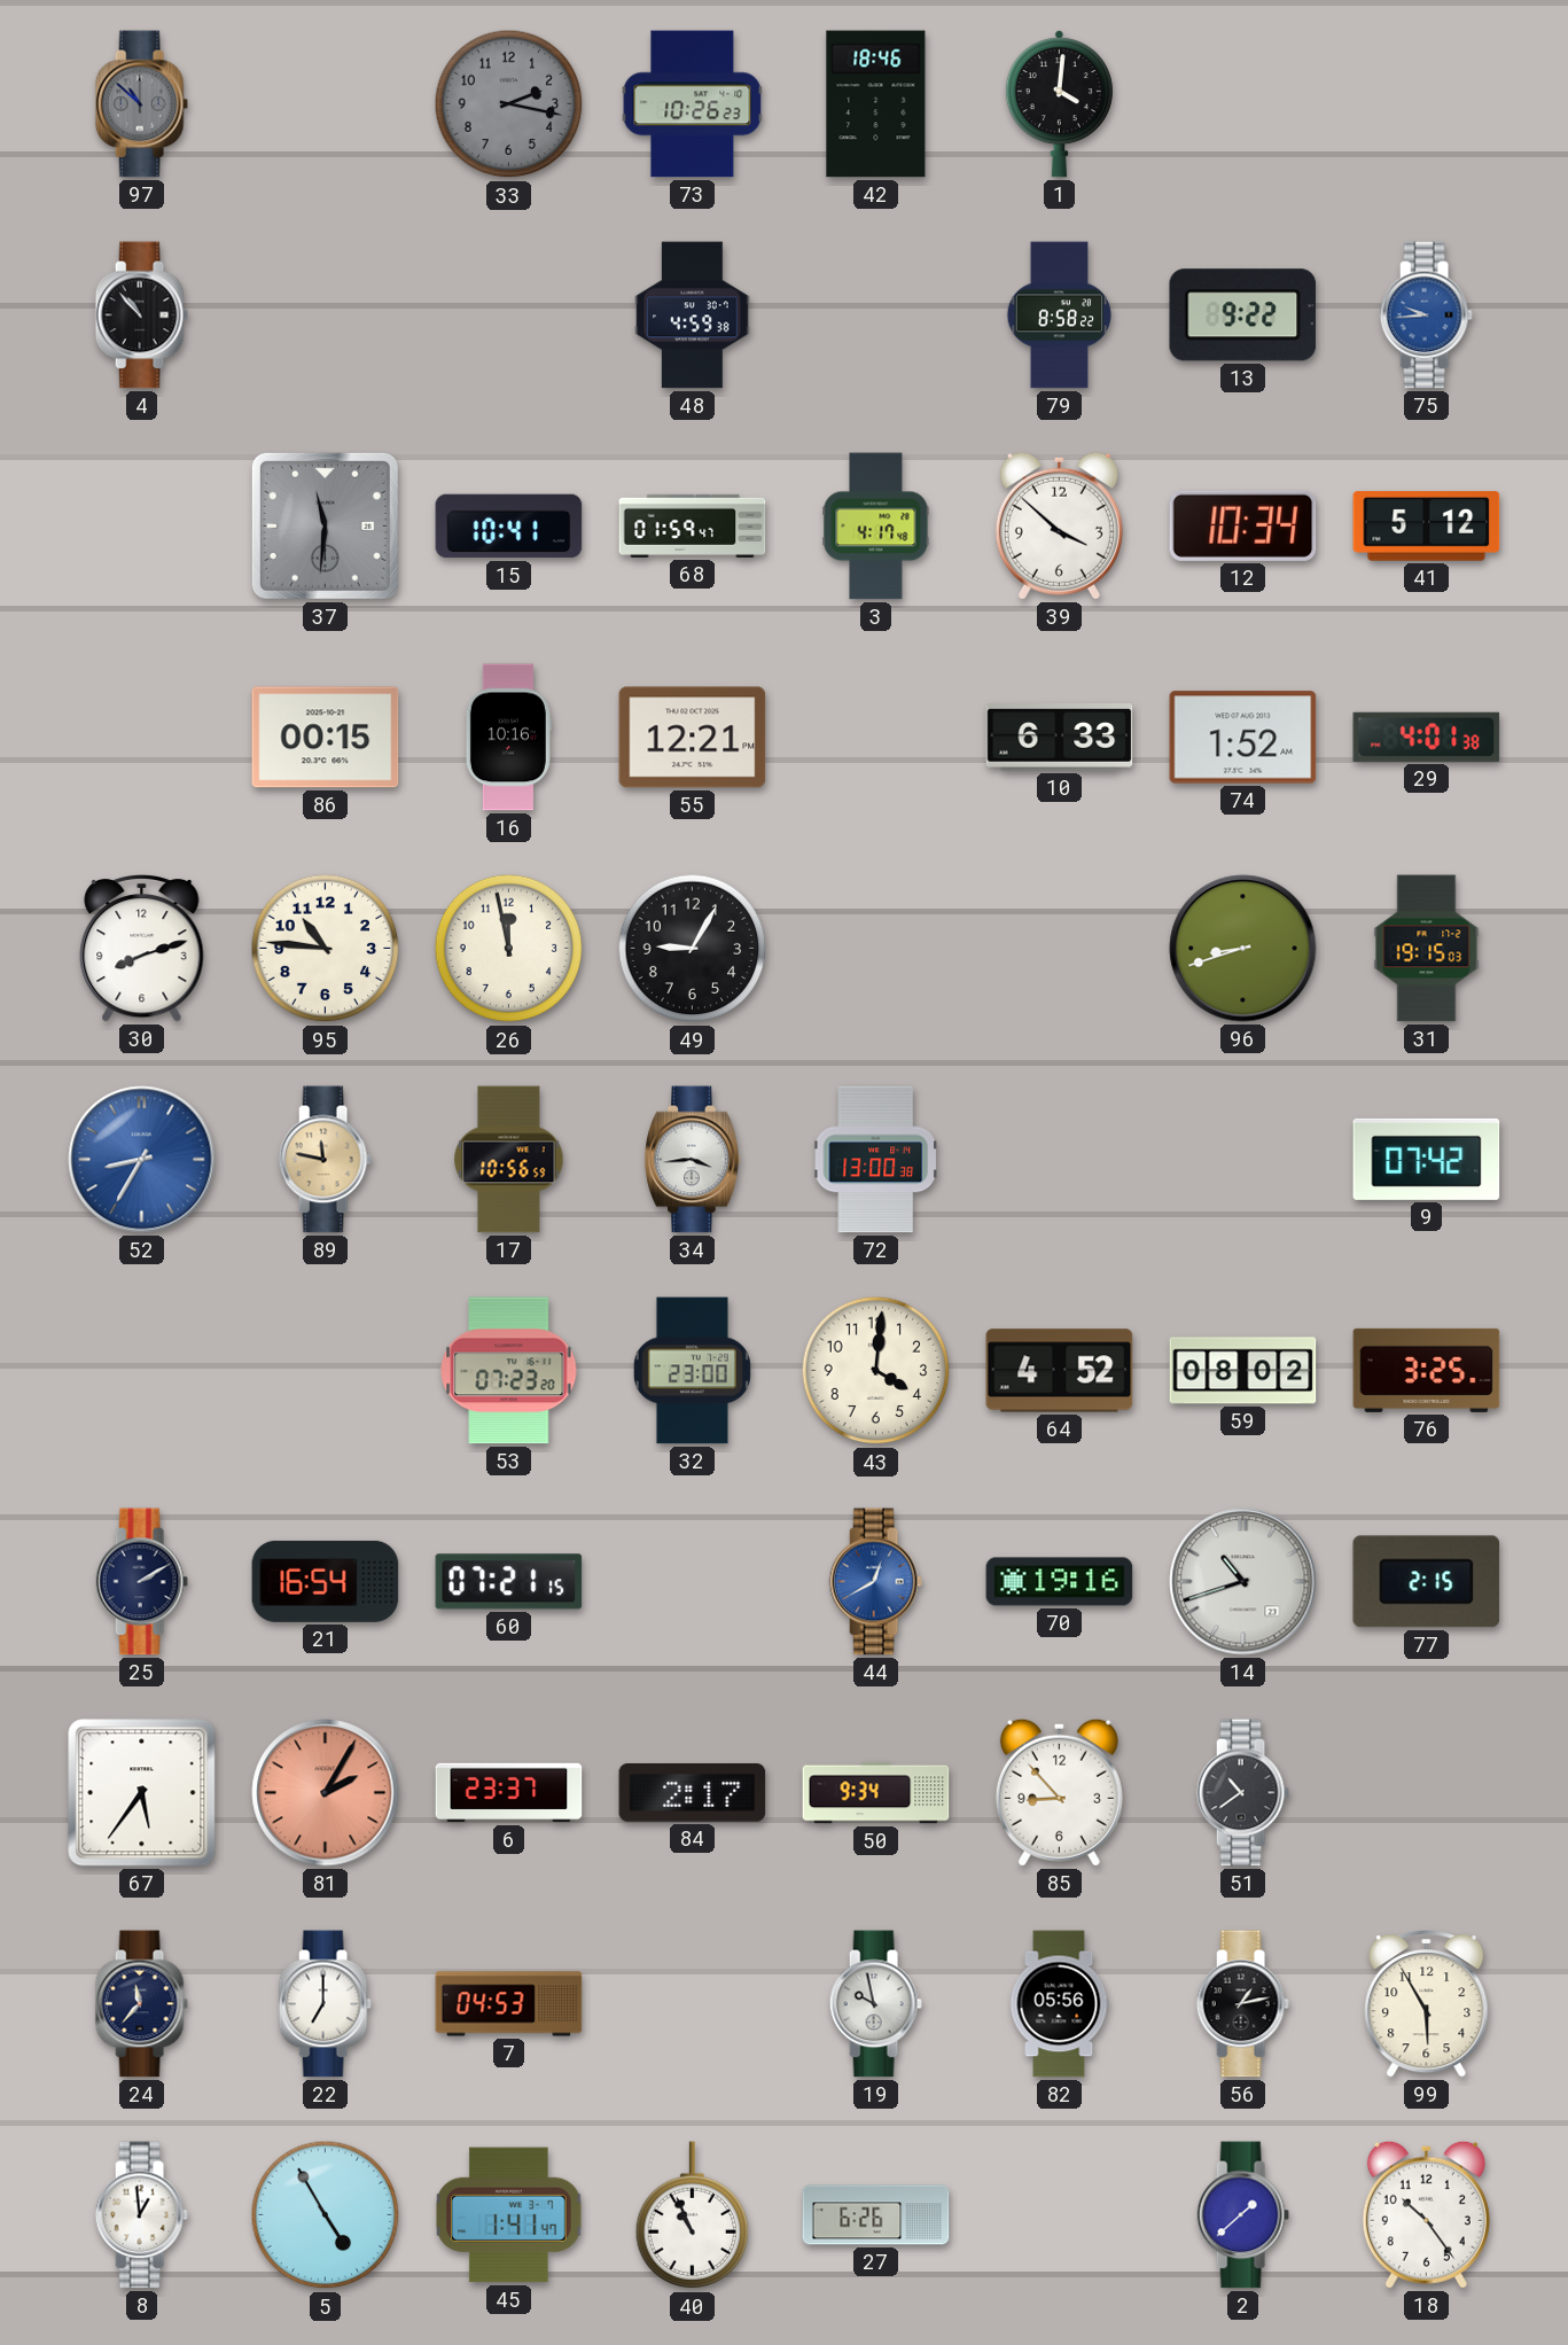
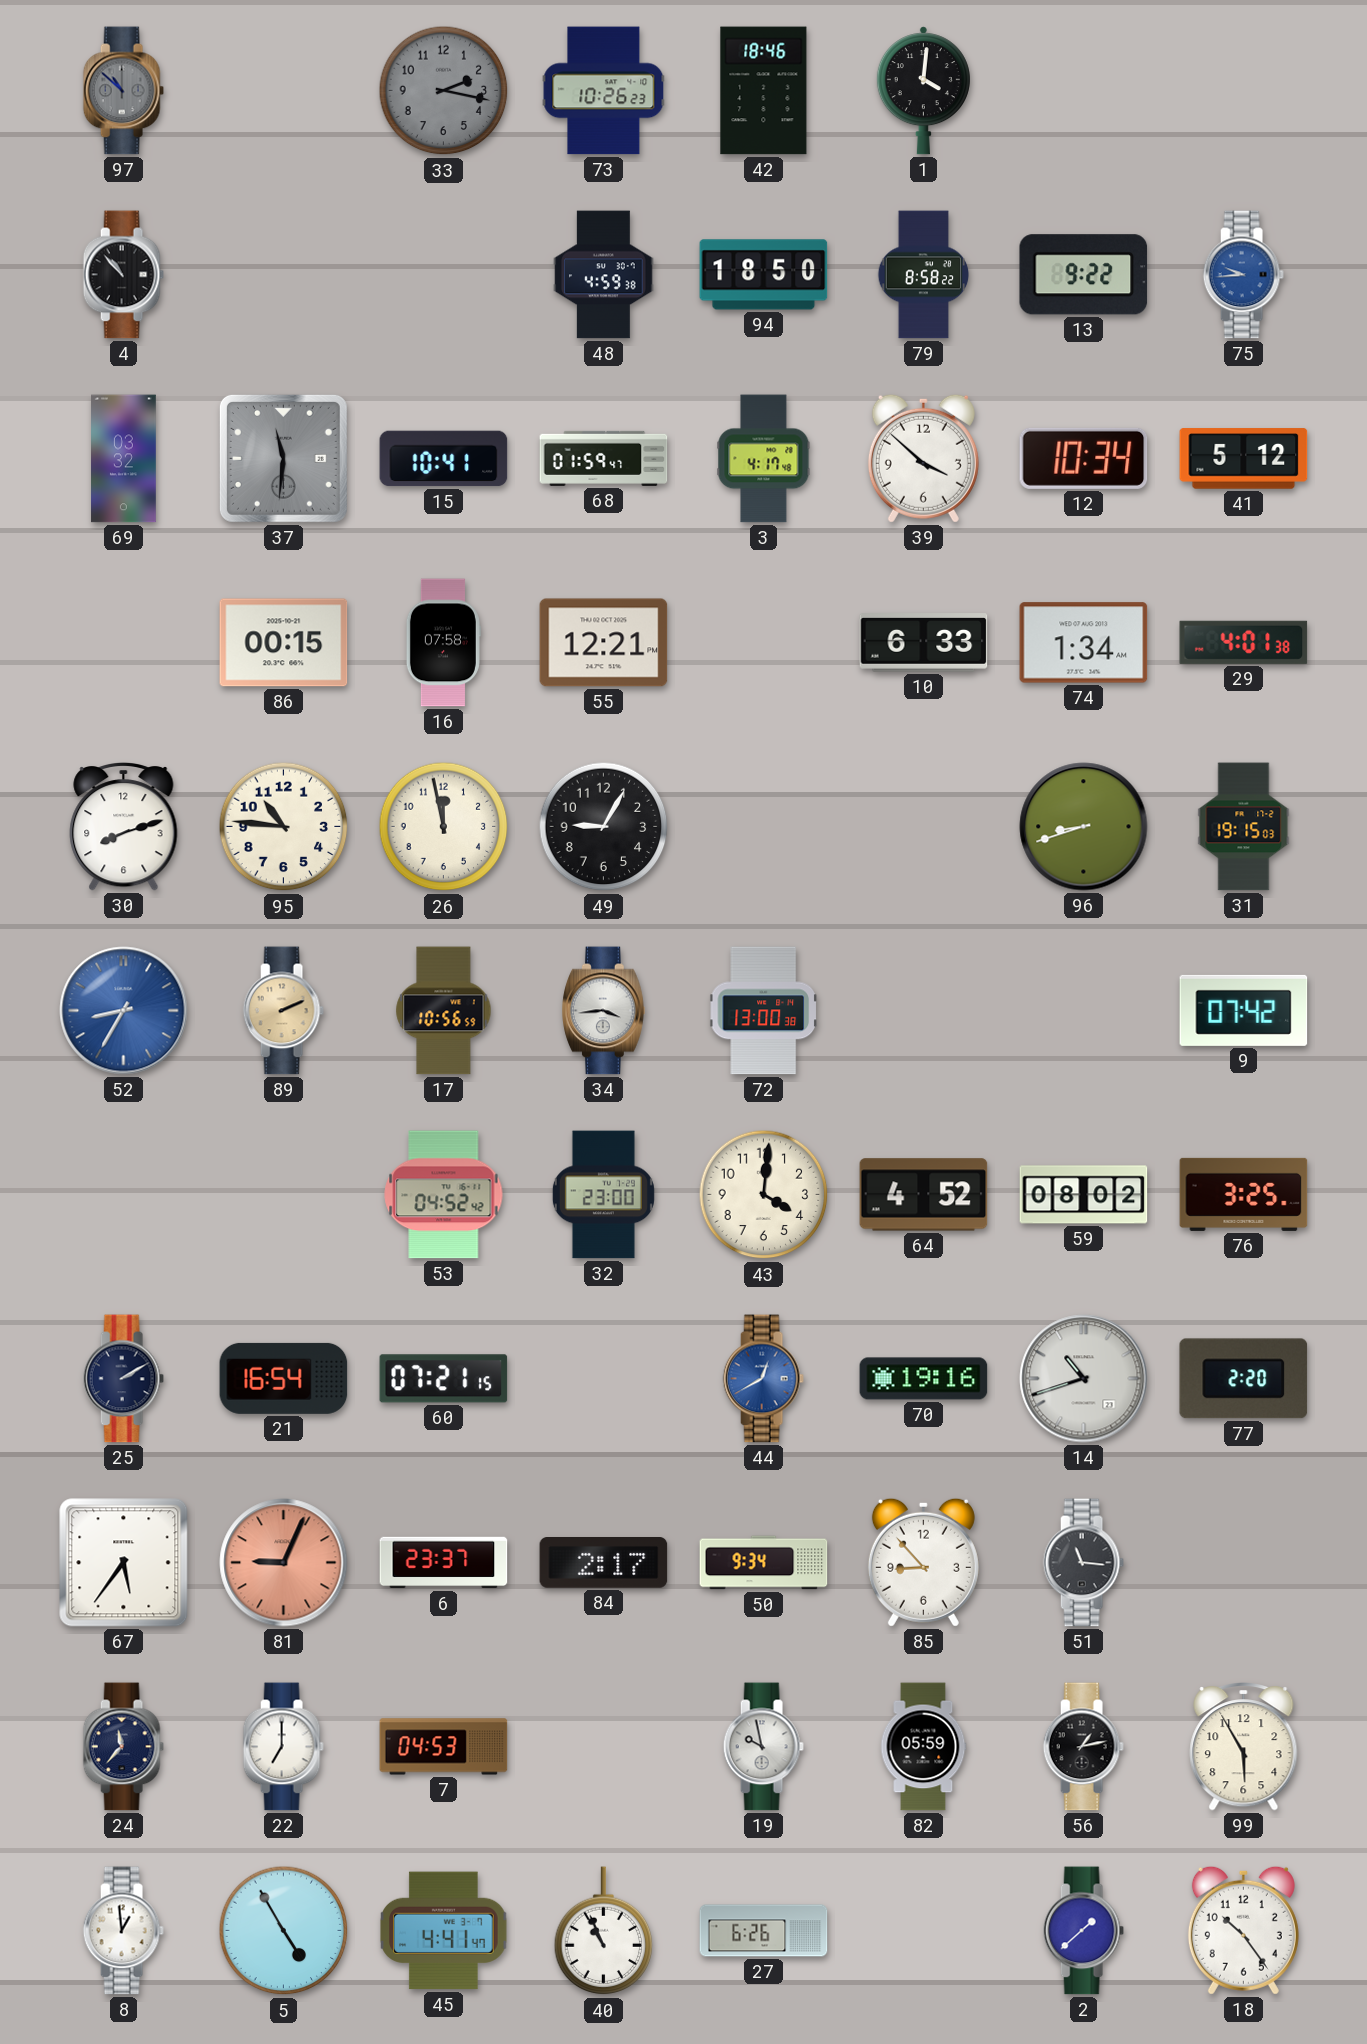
94: none -> 18:50 (764, 275)
69: none -> 03:32 (124, 459)
16: 10:16 -> 07:58 (443, 643)
74: 1:52 -> 1:34 (1084, 643)
89: 11:47 -> 2:11 (283, 1011)
53: 07:23 -> 04:52 (444, 1195)
77: 2:15 -> 2:20 (1244, 1379)
81: 2:05 -> 9:04 (284, 1563)
51: 10:39 -> 11:16 (1083, 1563)
82: 05:56 -> 05:59 (923, 1747)
45: 1:41 -> 4:41 (444, 1931)
